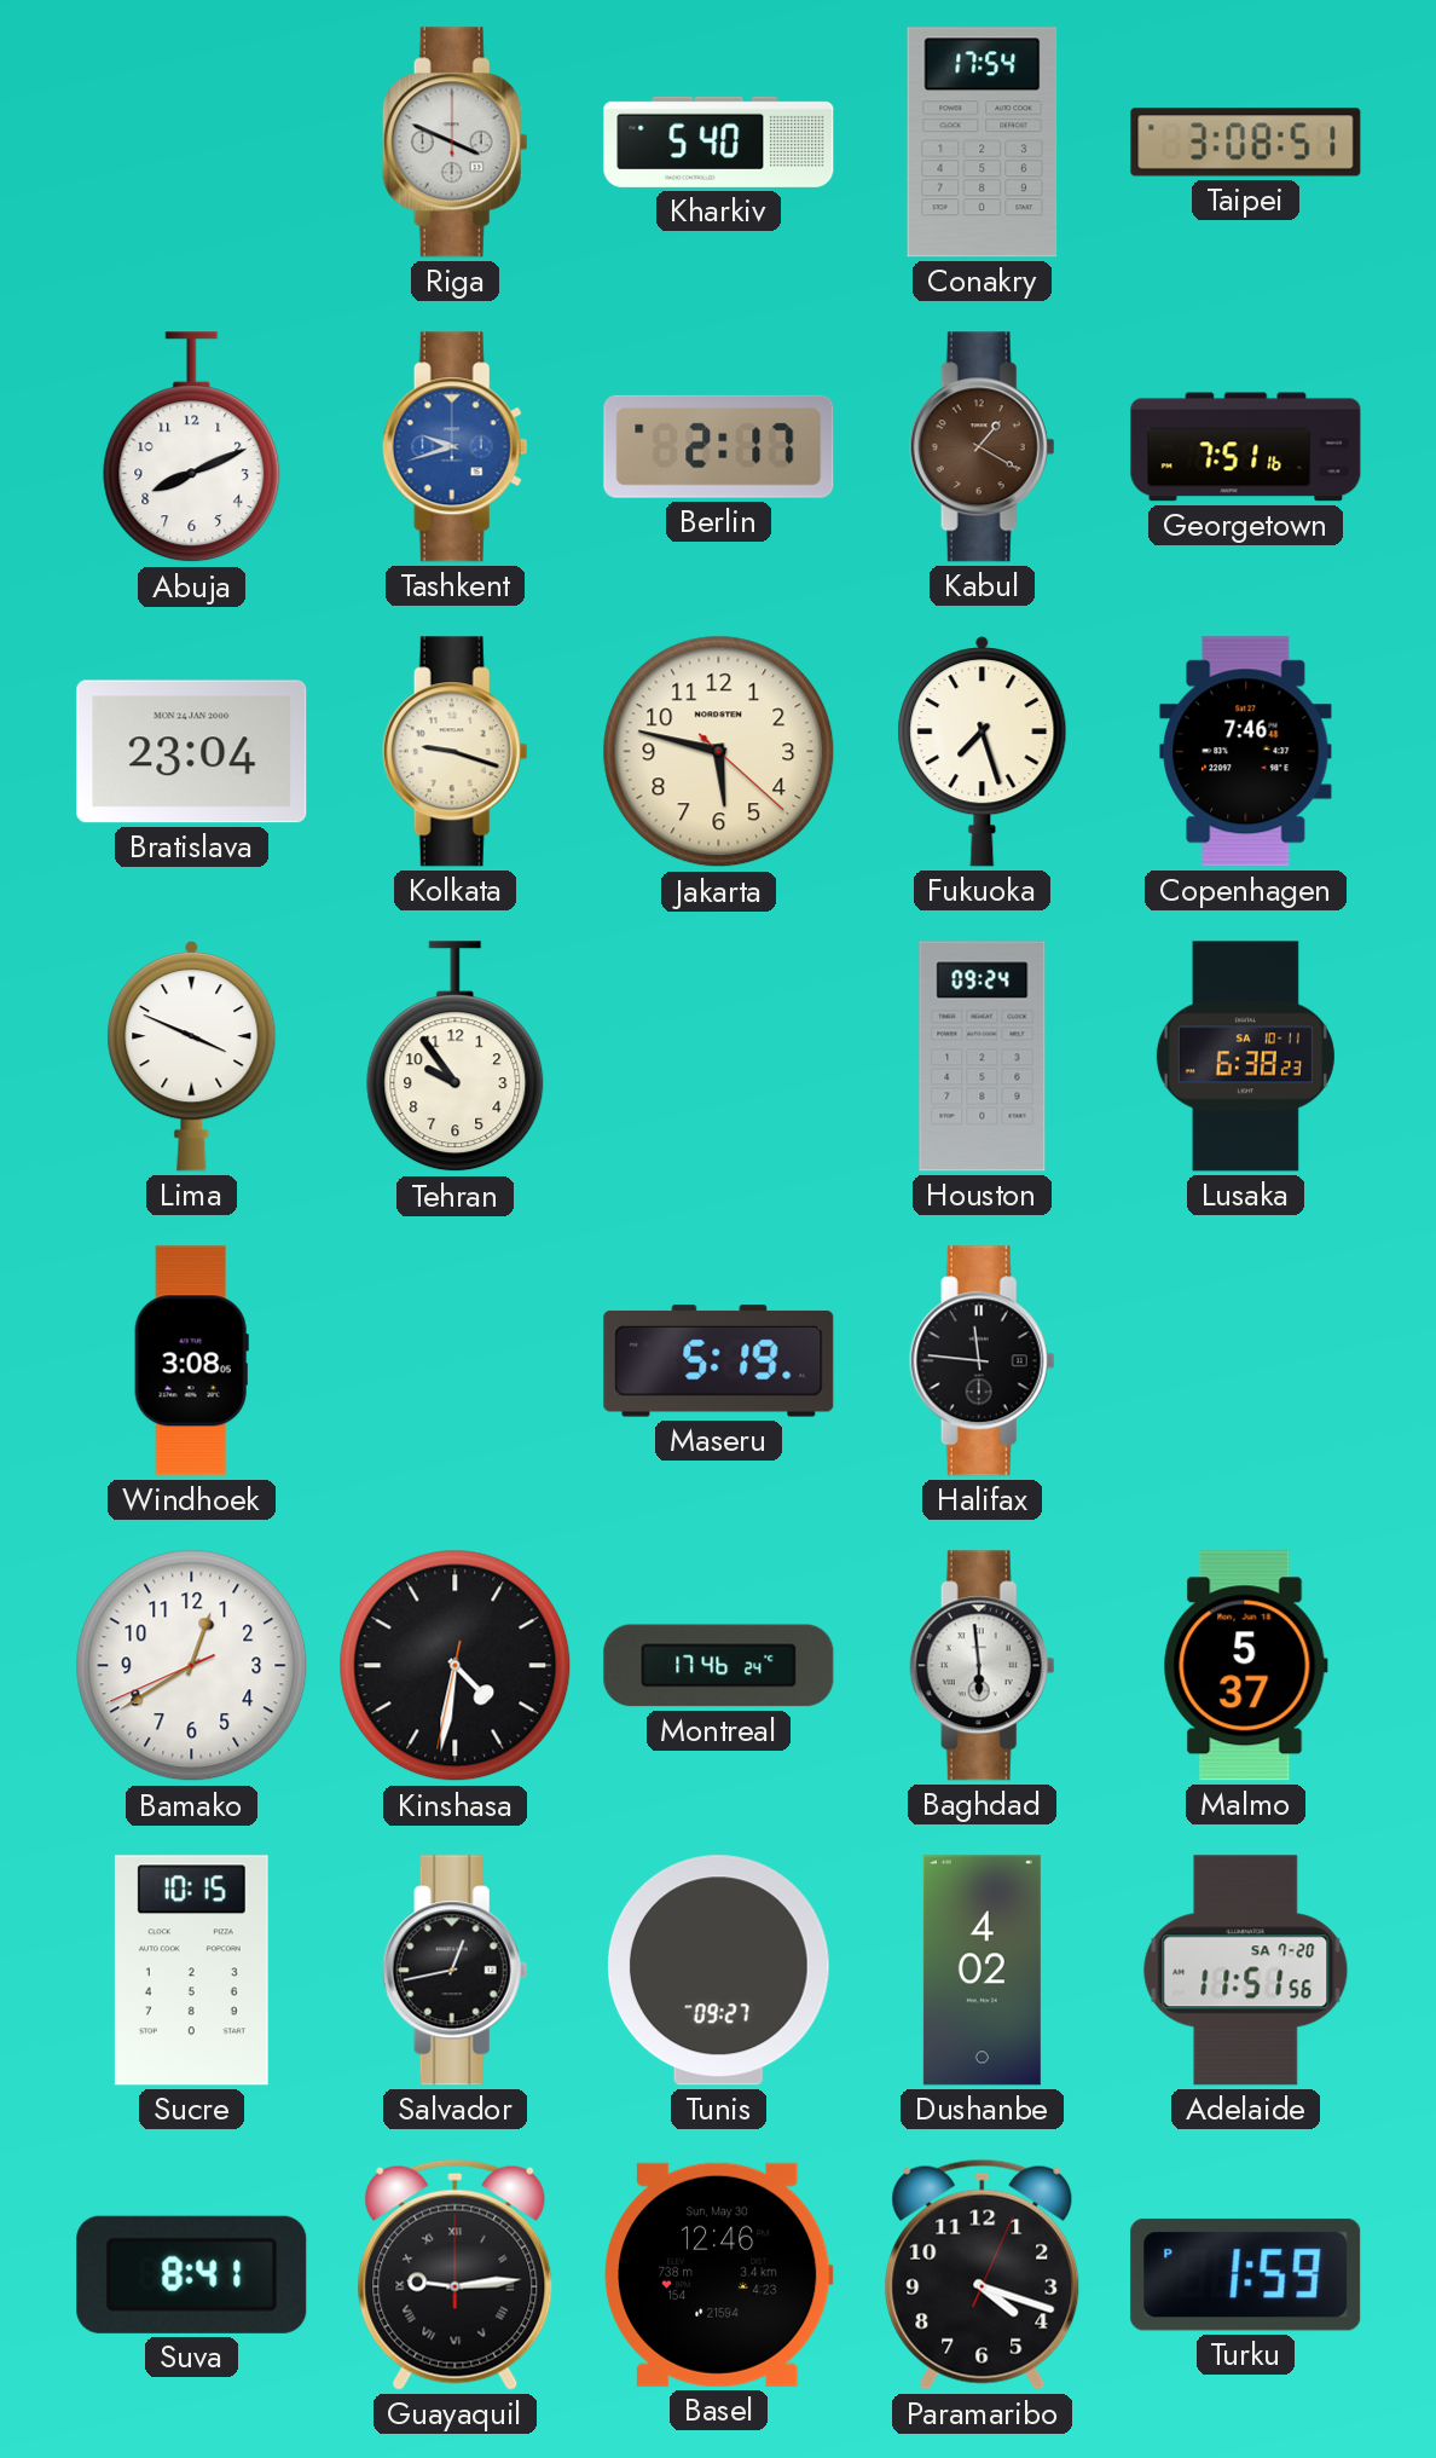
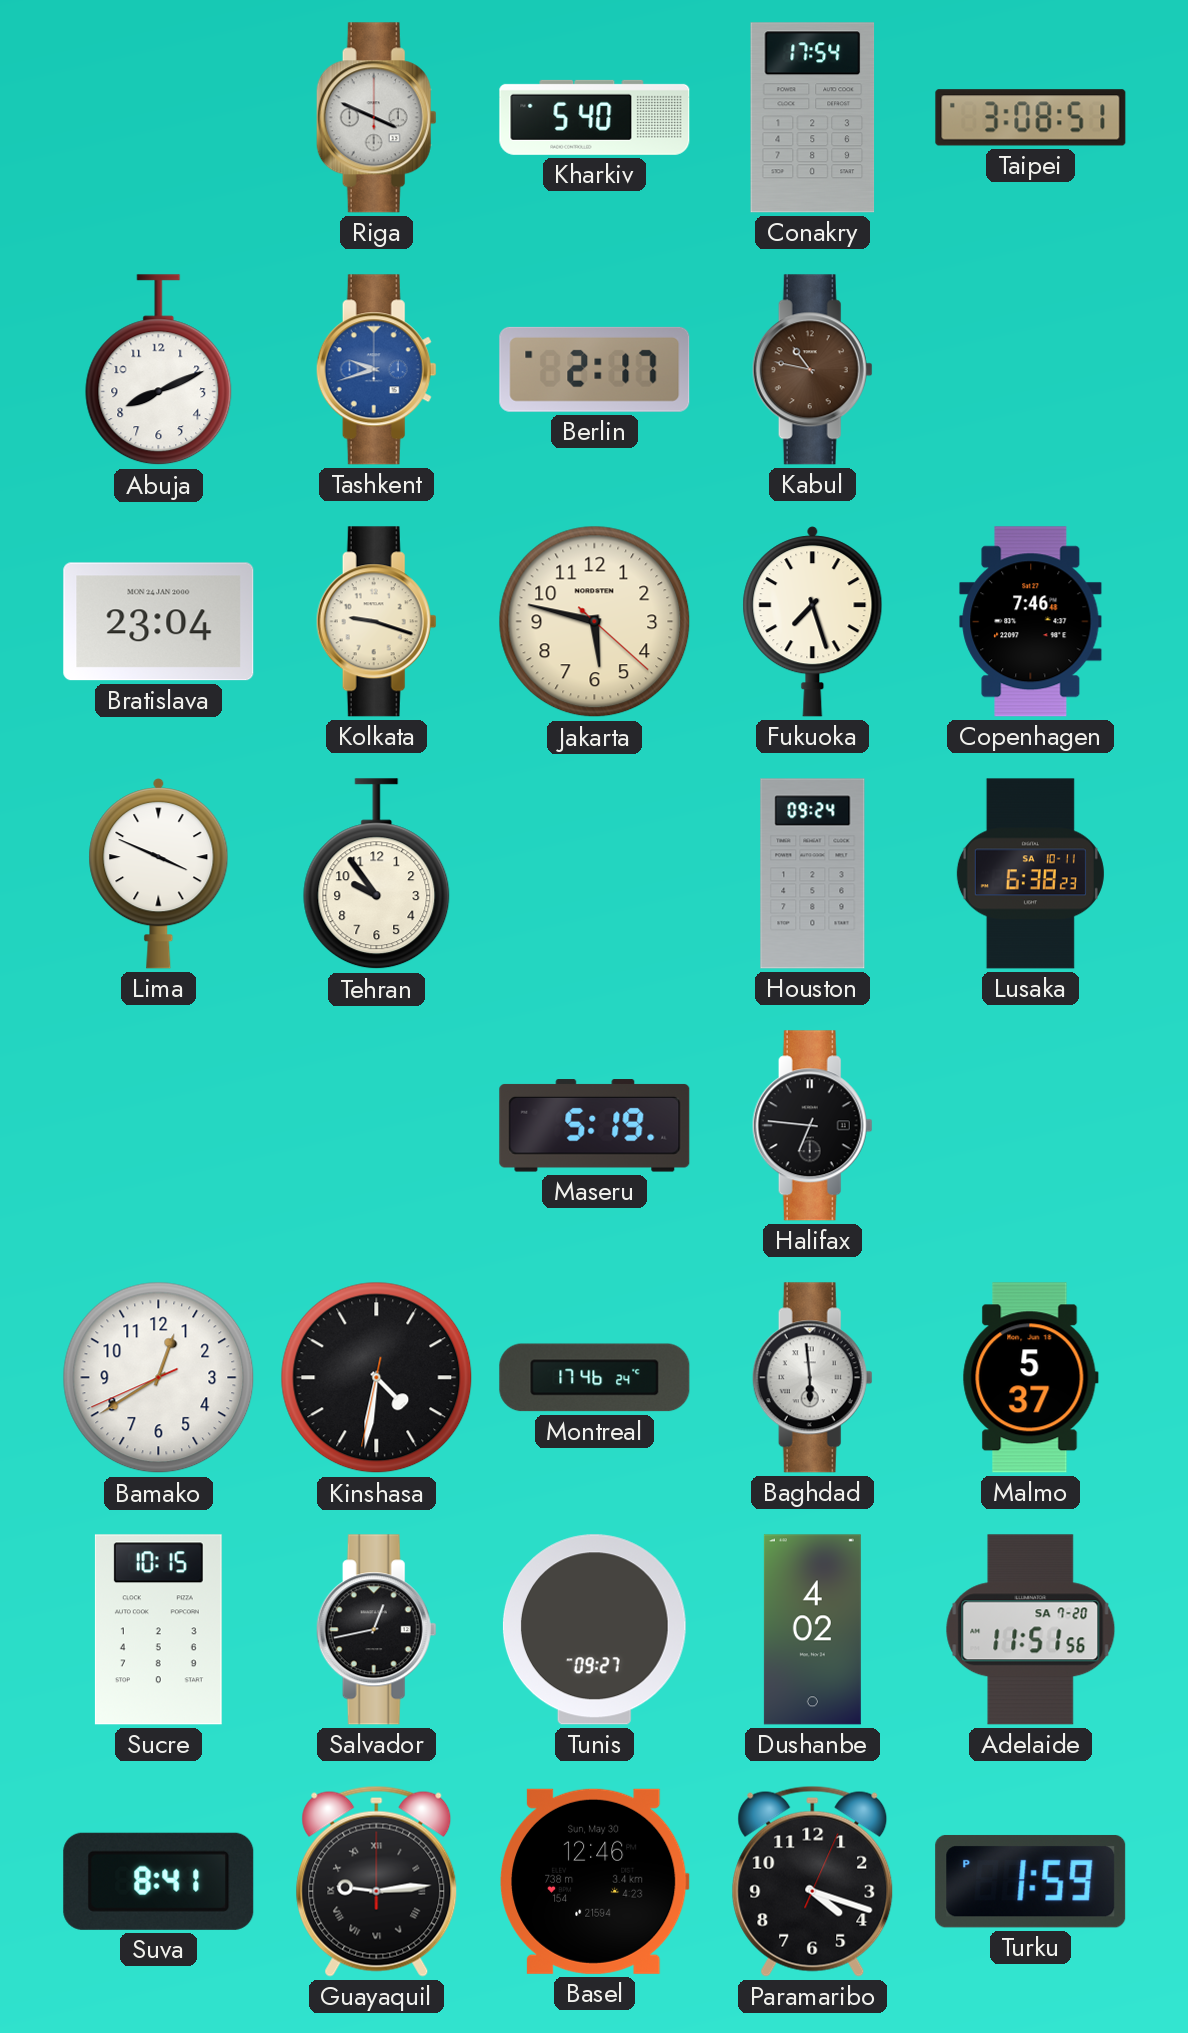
Kabul: 1:20 -> 10:47 (812, 370)
Georgetown: 7:51 -> none (1246, 447)
Windhoek: 3:08 -> none (191, 1361)
Halifax: 11:46 -> 6:46 (812, 1126)
